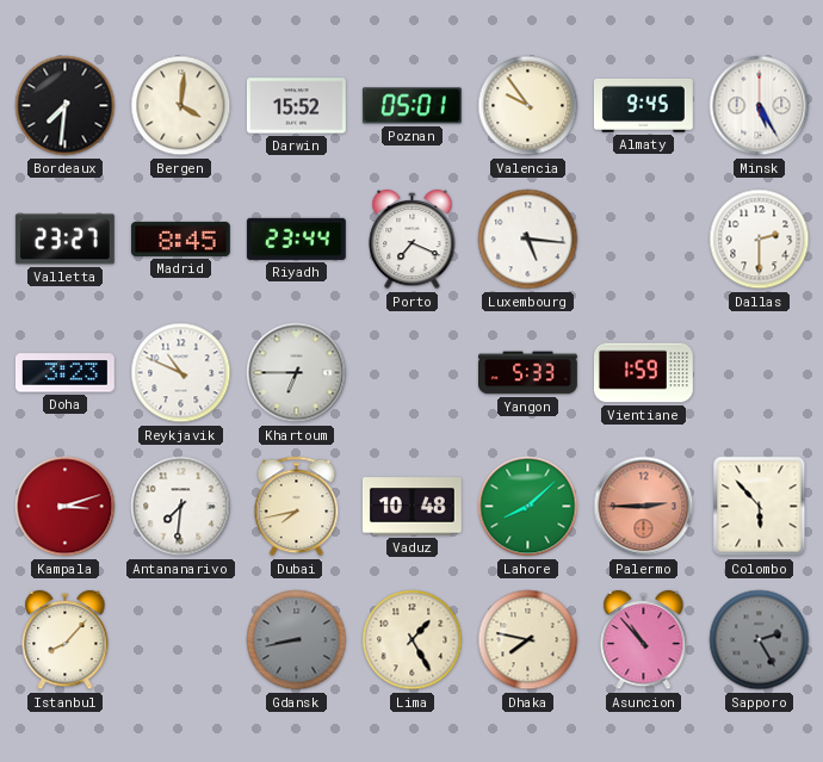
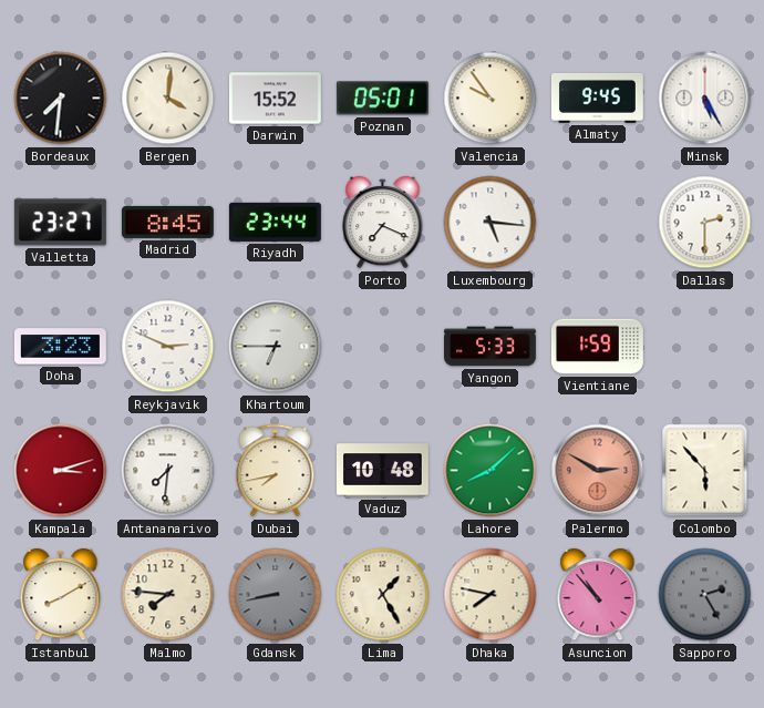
Reykjavik: 10:49 -> 2:49 (168, 347)
Palermo: 2:45 -> 2:50 (598, 471)
Istanbul: 8:07 -> 8:10 (61, 595)
Malmo: none -> 7:46 (168, 595)
